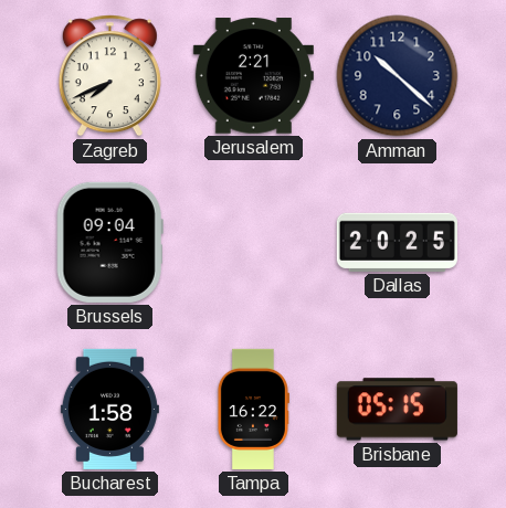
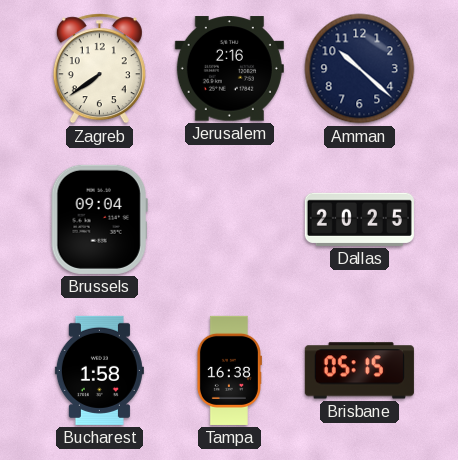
Zagreb: 7:41 -> 7:39 (99, 69)
Jerusalem: 2:21 -> 2:16 (229, 69)
Tampa: 16:22 -> 16:38 (229, 370)
